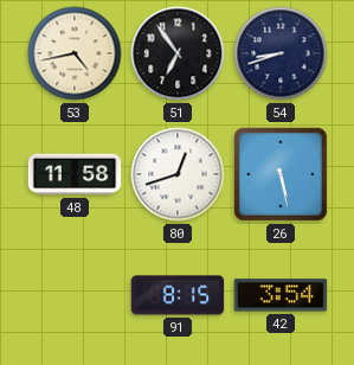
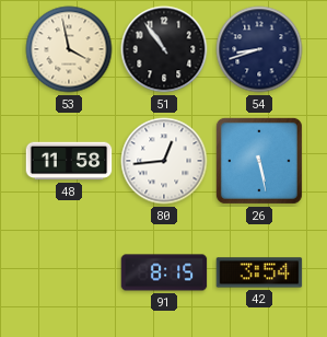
53: 4:43 -> 3:58 (69, 49)
51: 6:54 -> 10:54 (164, 49)
80: 12:42 -> 12:44 (164, 161)
